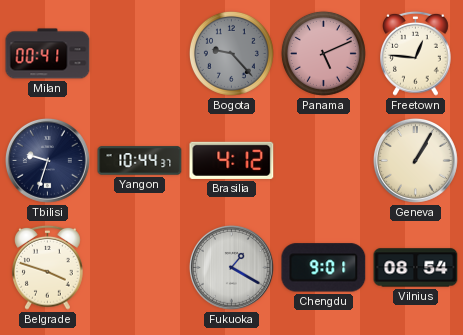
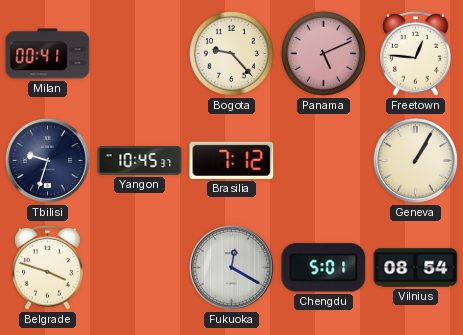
Bogota dial: grey -> cream (231, 53)
Yangon: 10:44 -> 10:45 (140, 161)
Brasilia: 4:12 -> 7:12 (232, 160)
Fukuoka: 1:20 -> 12:20 (231, 267)
Chengdu: 9:01 -> 5:01 (324, 268)
